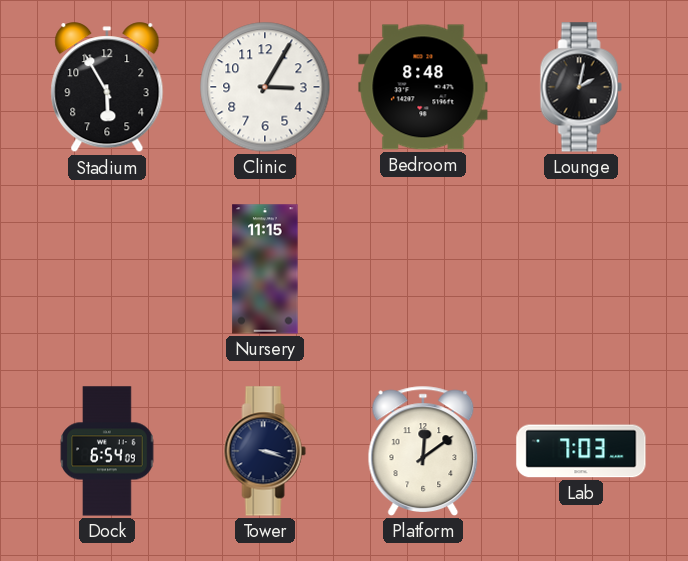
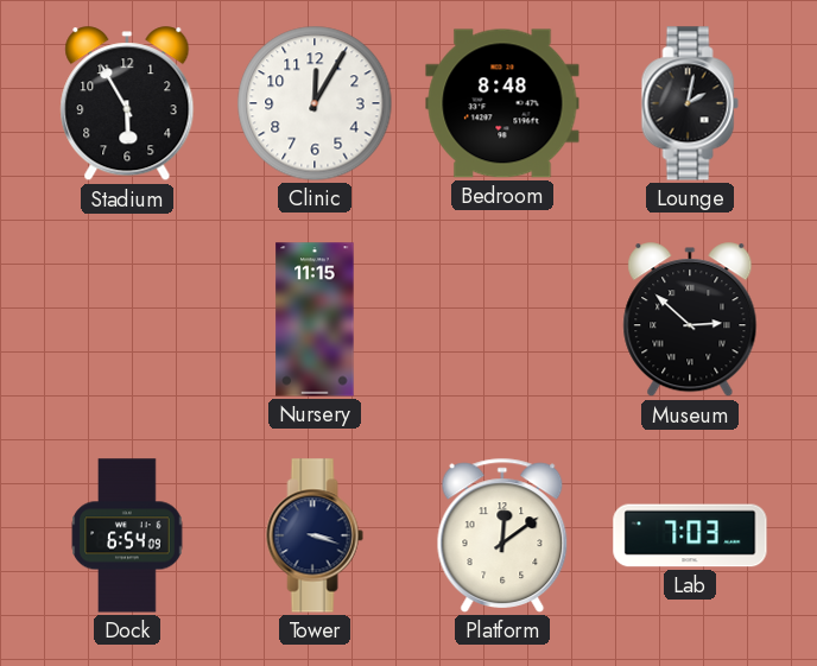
Clinic: 3:05 -> 12:05 (315, 103)
Museum: none -> 2:52 (690, 321)
